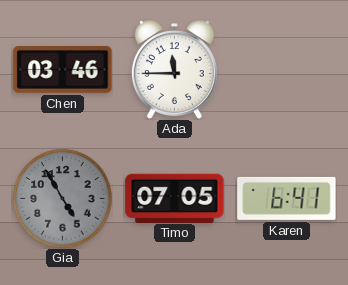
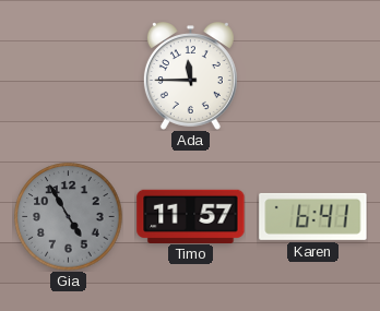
Chen: 03:46 -> none (63, 70)
Timo: 07:05 -> 11:57 (191, 216)
